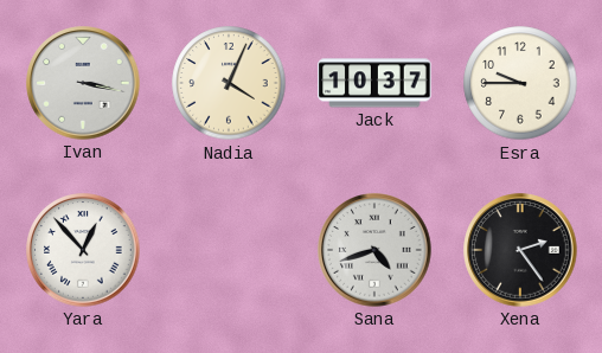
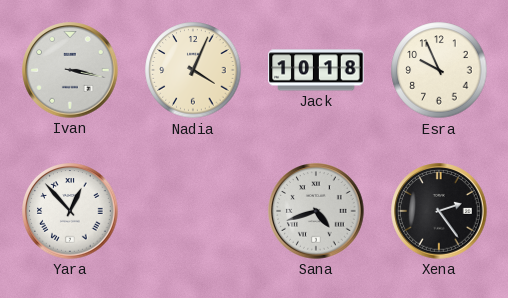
Jack: 10:37 -> 10:18 (316, 70)
Esra: 9:45 -> 9:56 (439, 70)
